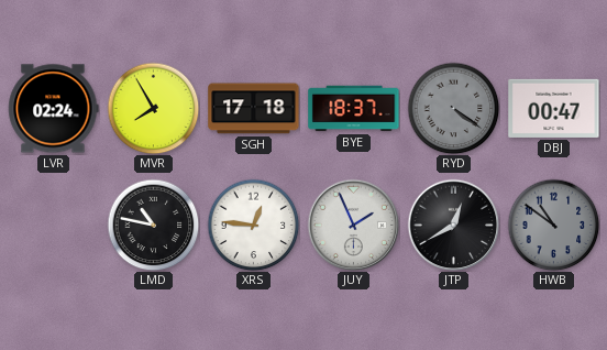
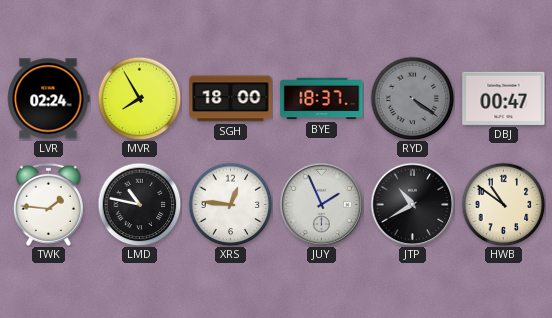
SGH: 17:18 -> 18:00 (231, 99)
TWK: none -> 1:46 (48, 204)
JTP: 12:40 -> 10:40 (412, 204)
HWB dial: grey -> cream (503, 204)
